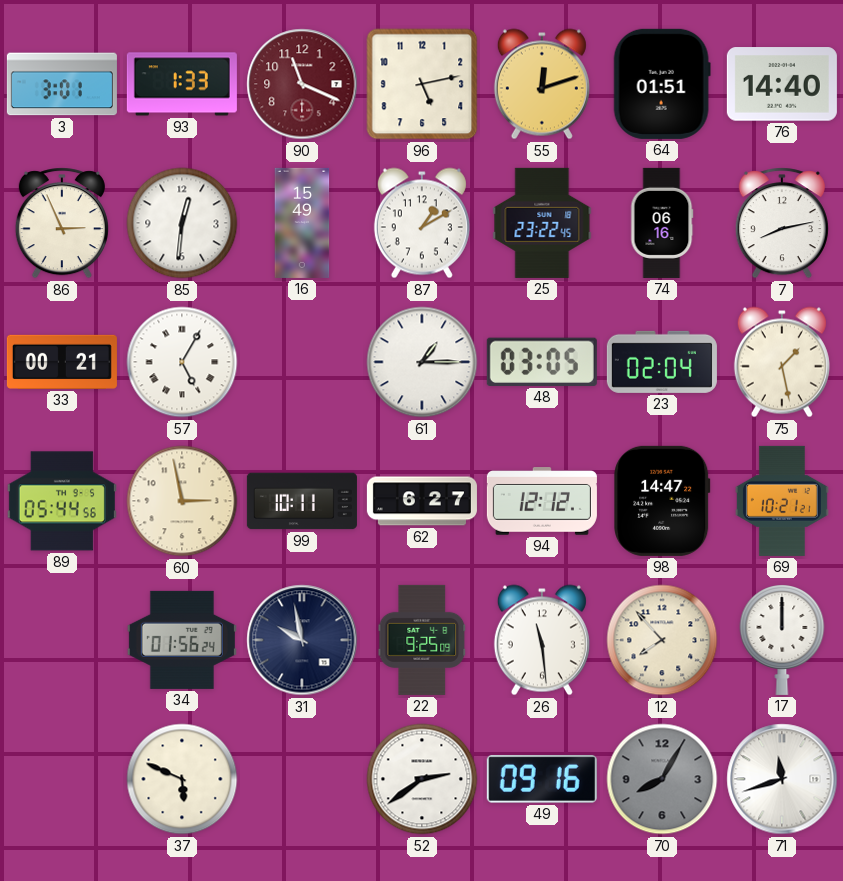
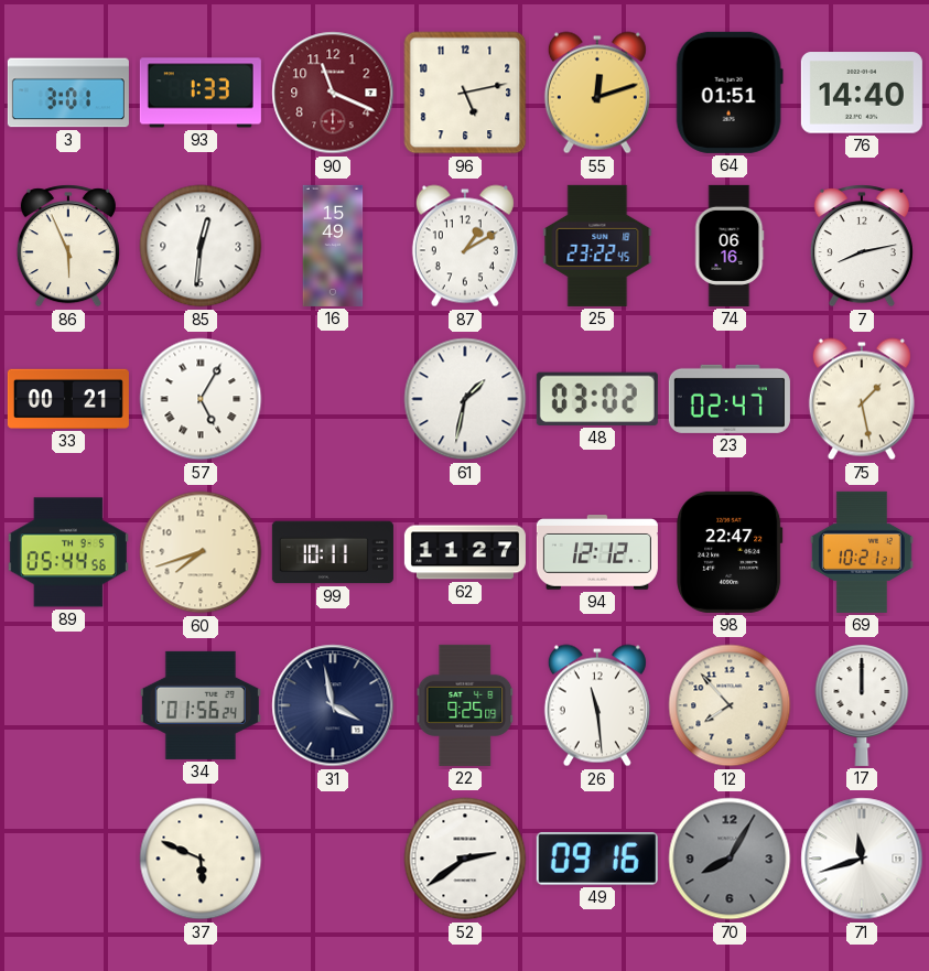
86: 2:56 -> 5:56 (68, 246)
61: 1:15 -> 1:32 (465, 399)
48: 03:05 -> 03:02 (597, 399)
23: 02:04 -> 02:47 (730, 399)
60: 2:58 -> 7:42 (201, 552)
62: 6:27 -> 11:27 (465, 552)
98: 14:47 -> 22:47 (730, 552)
31: 9:58 -> 3:58 (333, 705)
